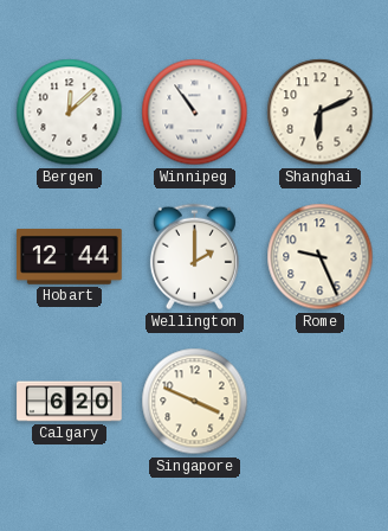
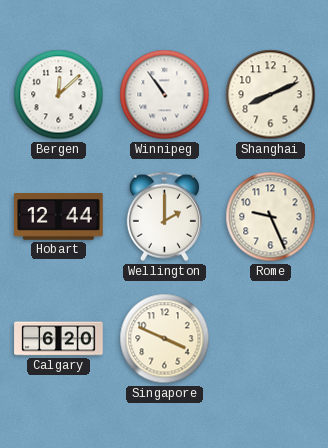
Shanghai: 6:11 -> 8:11 (271, 95)
